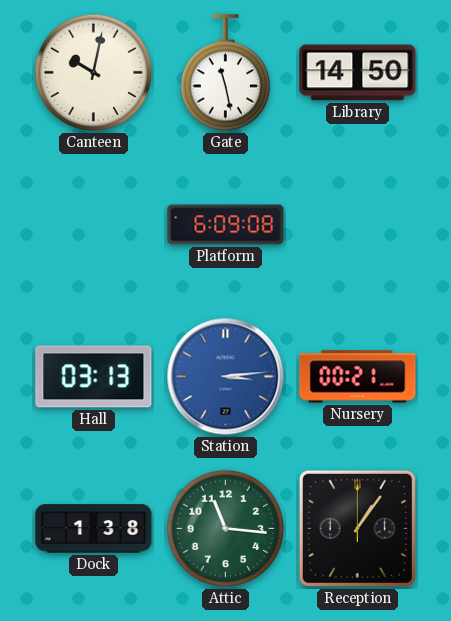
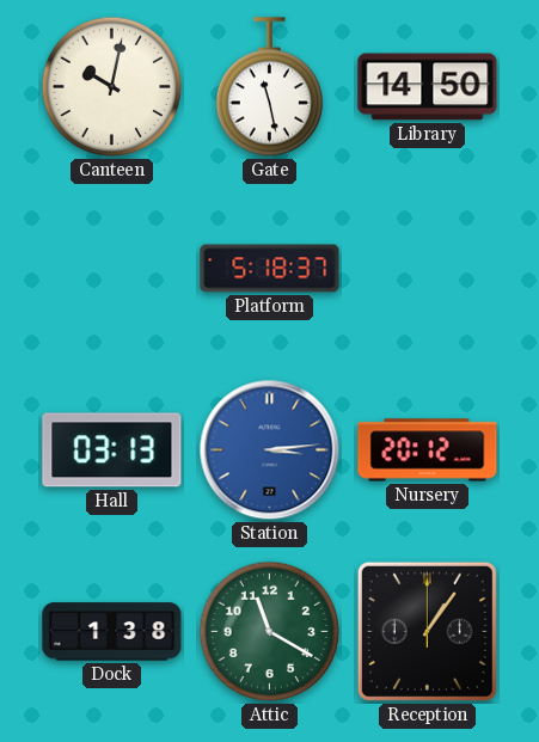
Platform: 6:09 -> 5:18 (270, 269)
Nursery: 00:21 -> 20:12 (428, 450)
Attic: 11:16 -> 11:20 (270, 632)
